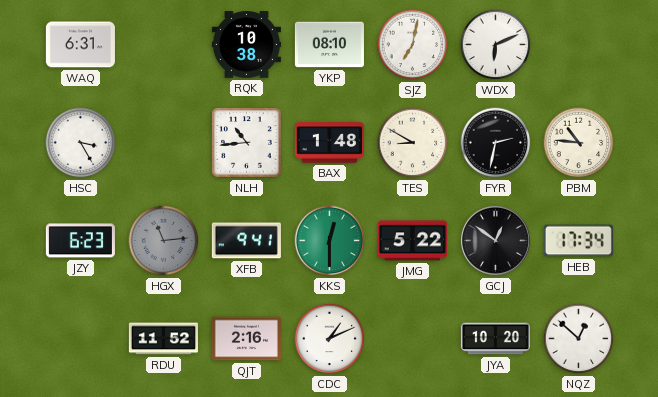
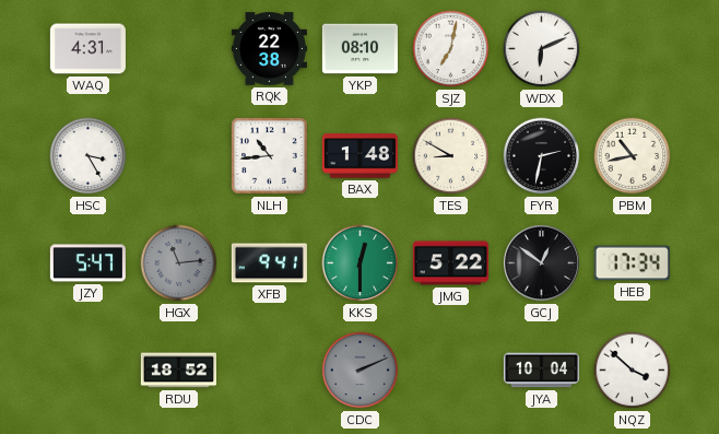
WAQ: 6:31 -> 4:31 (87, 49)
RQK: 10:38 -> 22:38 (269, 49)
PBM: 10:46 -> 10:43 (633, 156)
JZY: 6:23 -> 5:47 (87, 263)
RDU: 11:52 -> 18:52 (178, 371)
QJT: 2:16 -> none (246, 339)
CDC: 1:11 -> 2:11 (361, 371)
CDC dial: white -> grey (361, 371)
JYA: 10:20 -> 10:04 (541, 371)
NQZ: 12:52 -> 3:52 (633, 371)
